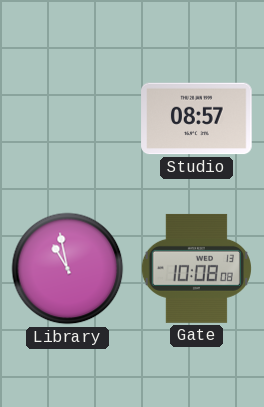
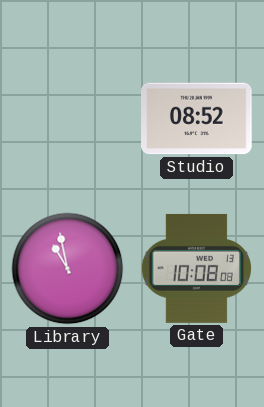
Studio: 08:57 -> 08:52 (197, 119)
